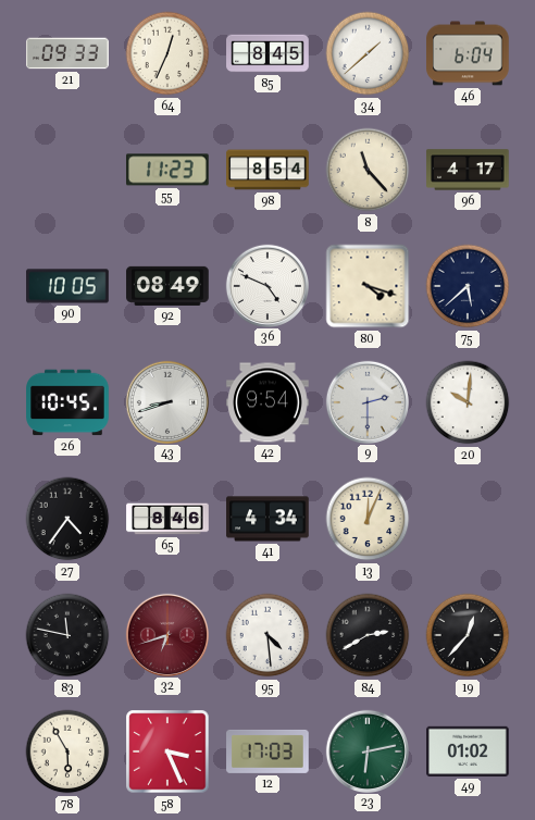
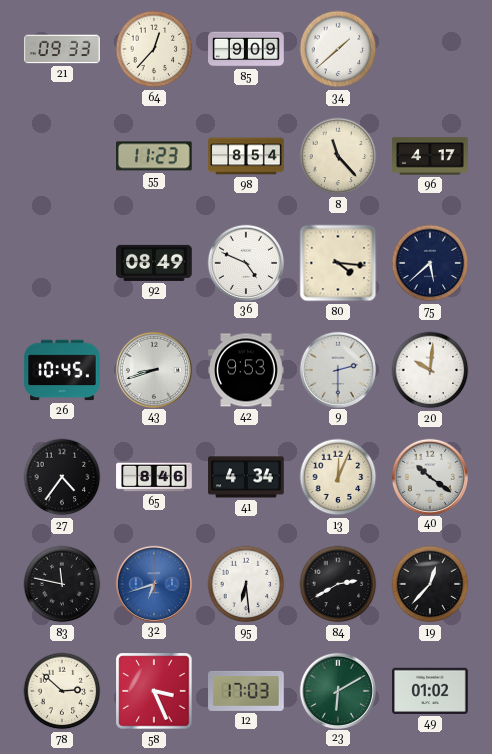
64: 12:34 -> 12:37 (154, 49)
85: 8:45 -> 9:09 (246, 49)
46: 6:04 -> none (468, 53)
90: 10:05 -> none (67, 286)
80: 4:18 -> 4:16 (338, 263)
42: 9:54 -> 9:53 (246, 370)
40: none -> 10:21 (429, 476)
32 dial: burgundy -> blue (153, 583)
95: 4:29 -> 6:29 (246, 584)
78: 5:55 -> 2:52 (62, 691)
23: 6:13 -> 6:10 (337, 690)
